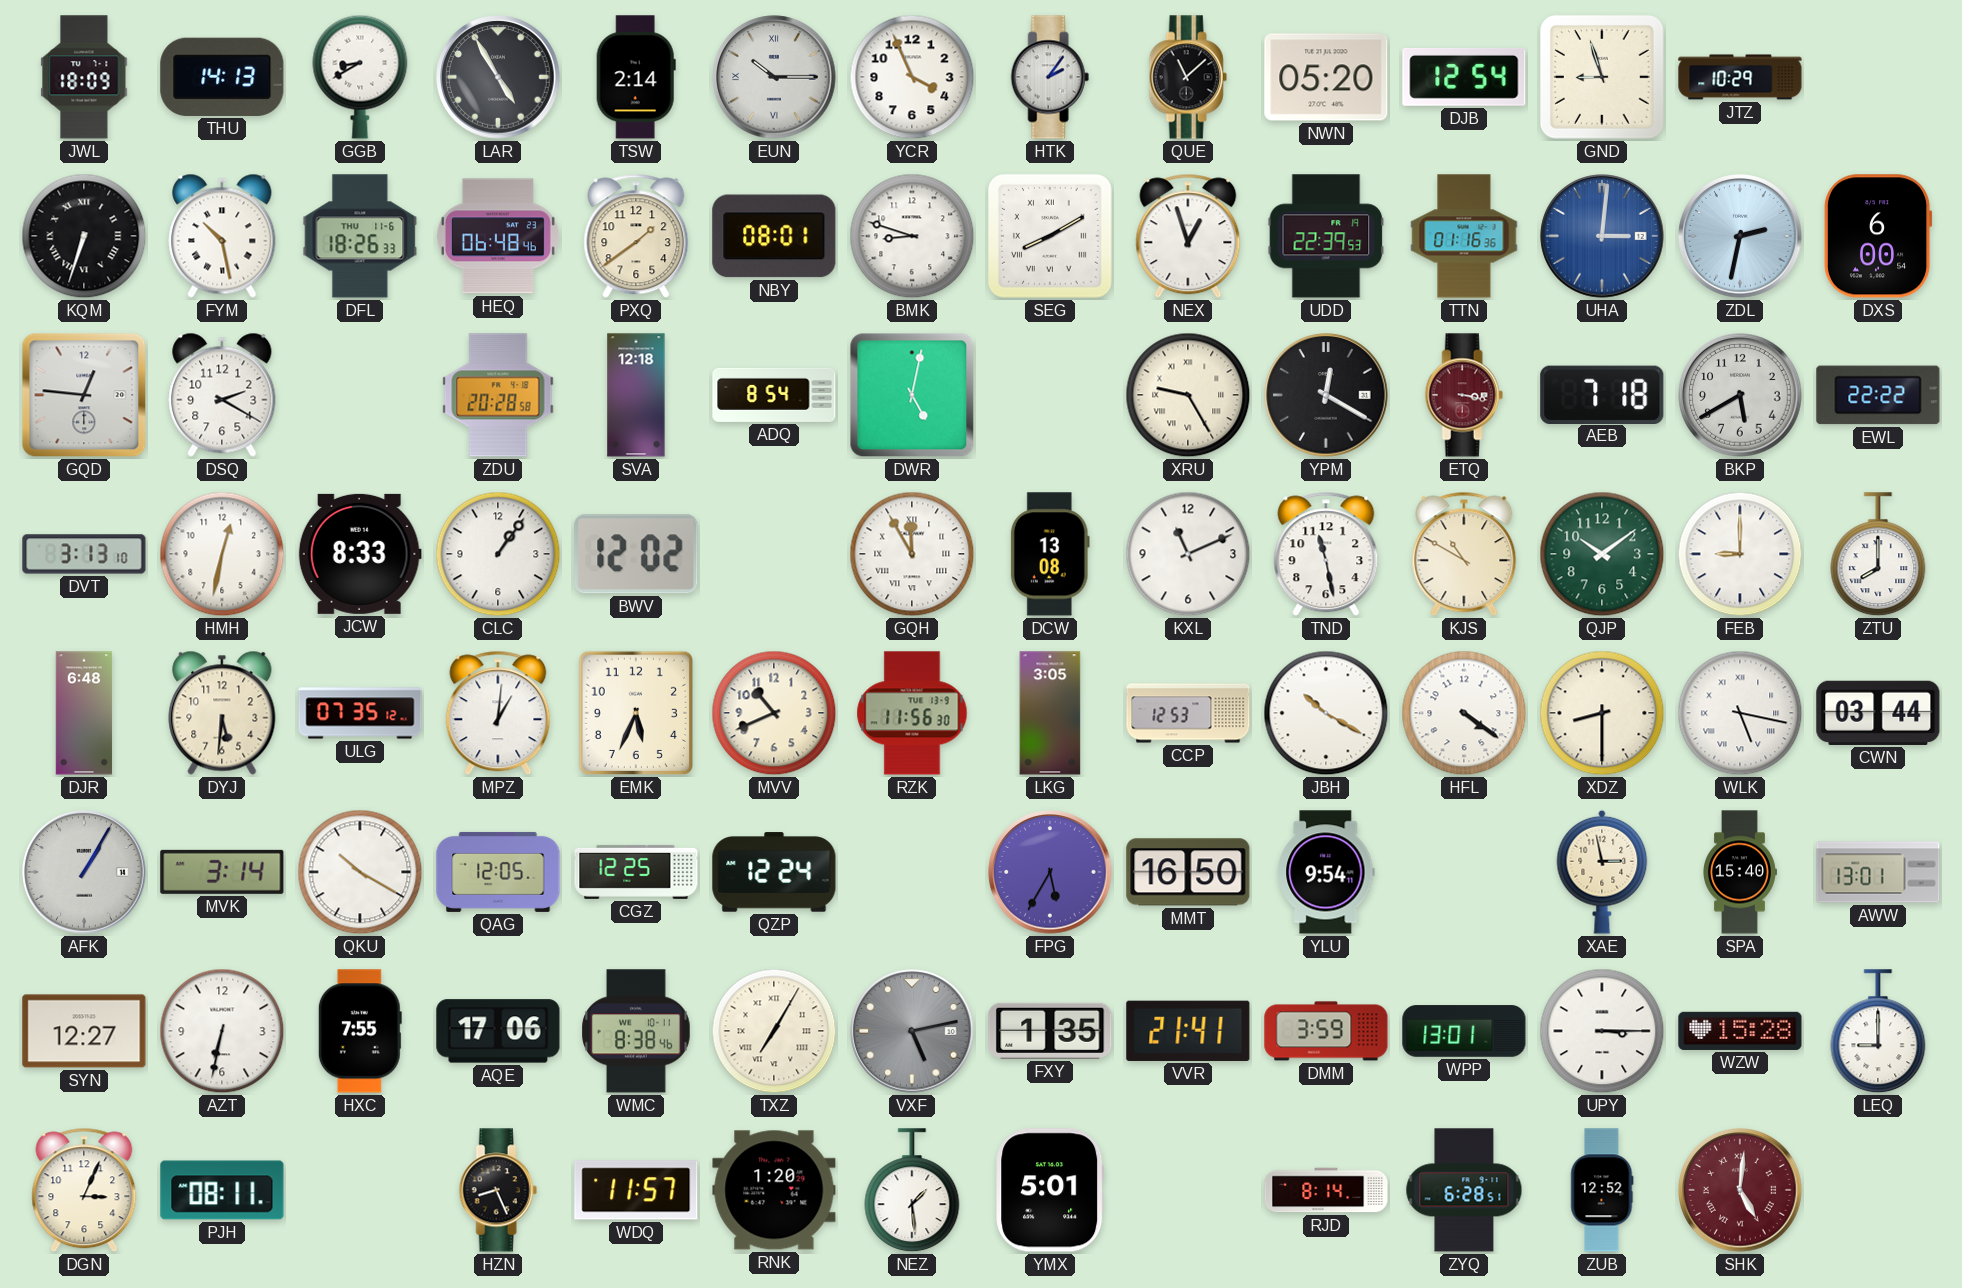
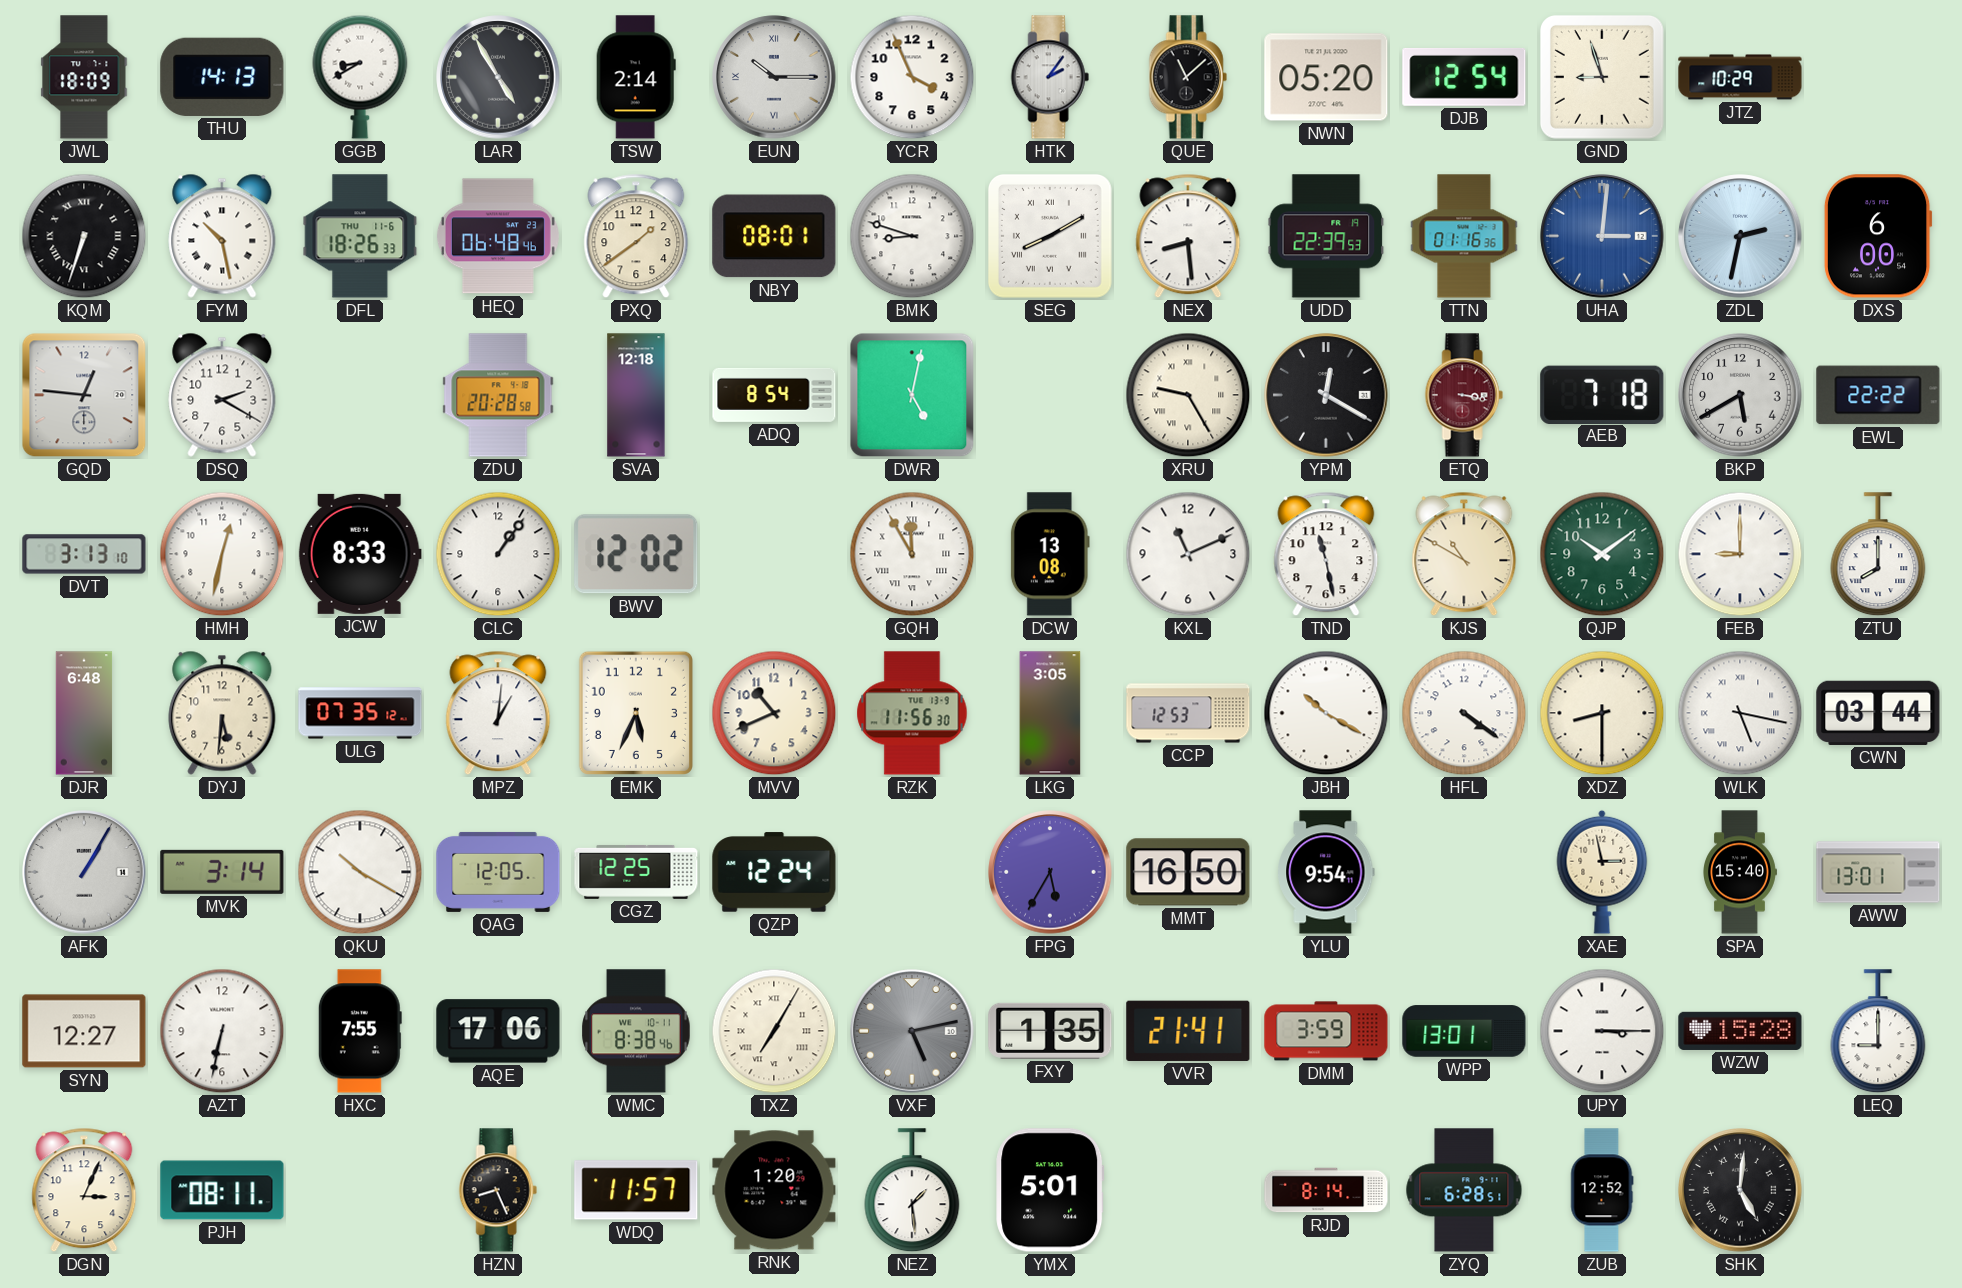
NEX: 12:57 -> 8:29 (1188, 236)
SHK dial: burgundy -> black (1740, 1190)
